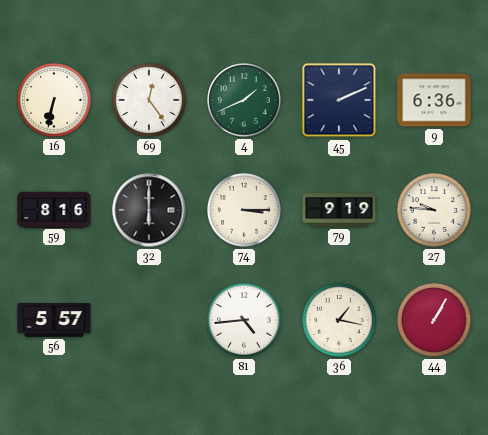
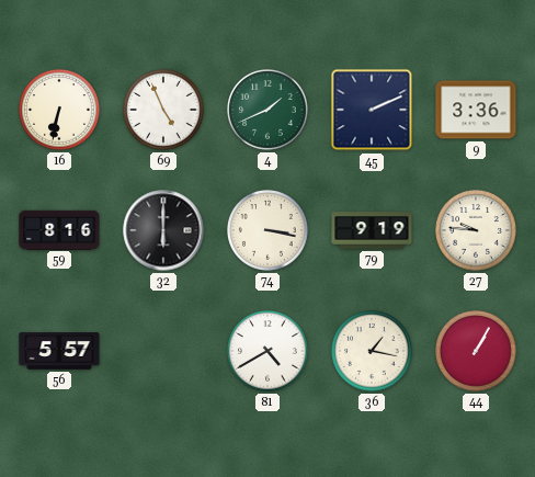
69: 12:24 -> 4:56 (163, 110)
9: 6:36 -> 3:36 (476, 110)
74: 3:15 -> 3:17 (267, 230)
81: 4:44 -> 4:40 (267, 351)
